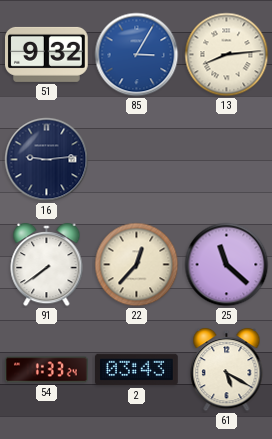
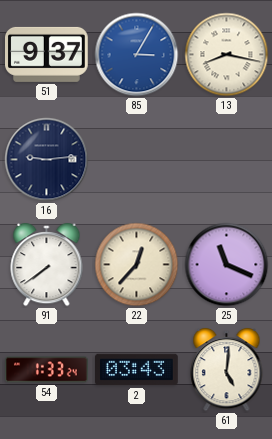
51: 9:32 -> 9:37 (47, 54)
13: 8:14 -> 8:17 (227, 55)
25: 11:22 -> 11:19 (227, 265)
61: 5:20 -> 5:01 (227, 370)
